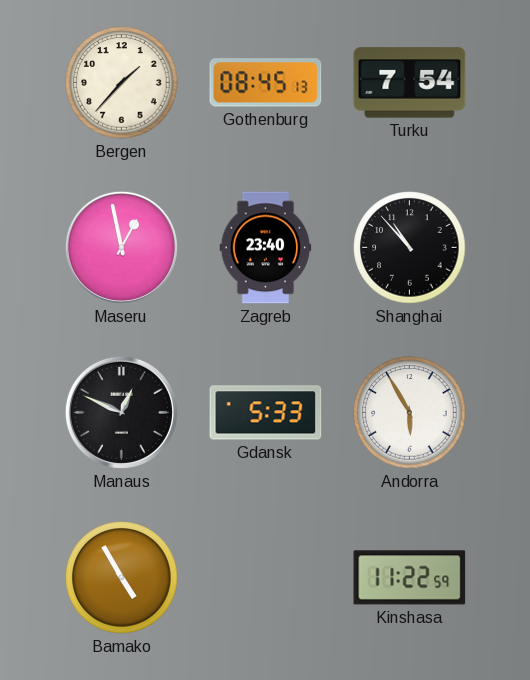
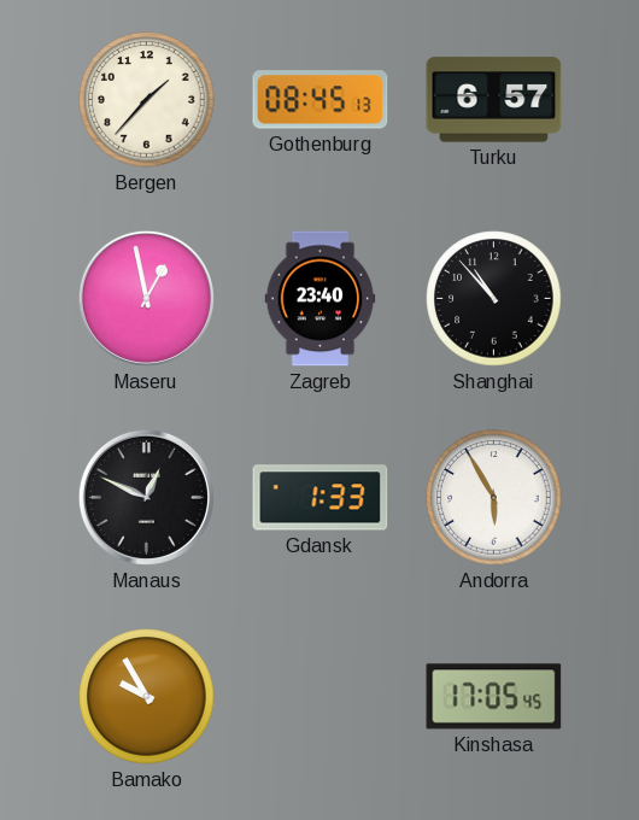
Turku: 7:54 -> 6:57 (494, 100)
Gdansk: 5:33 -> 1:33 (321, 498)
Bamako: 4:55 -> 9:55 (147, 697)
Kinshasa: 11:22 -> 17:05 (494, 697)
